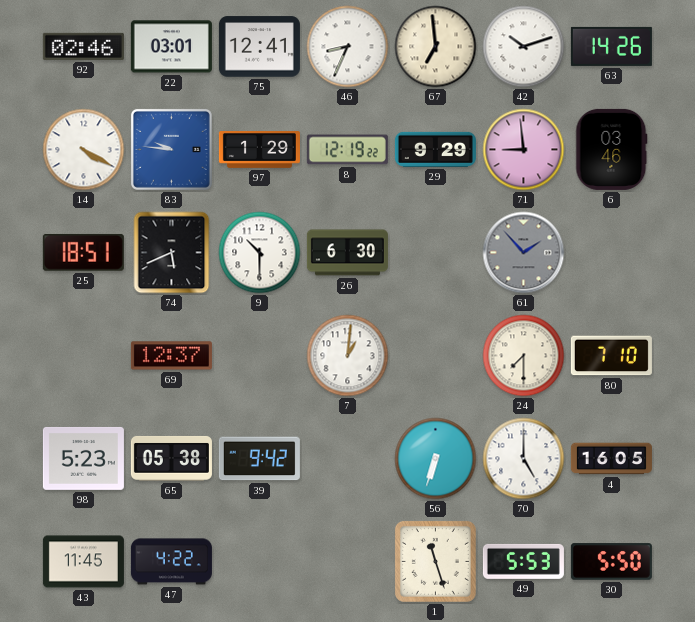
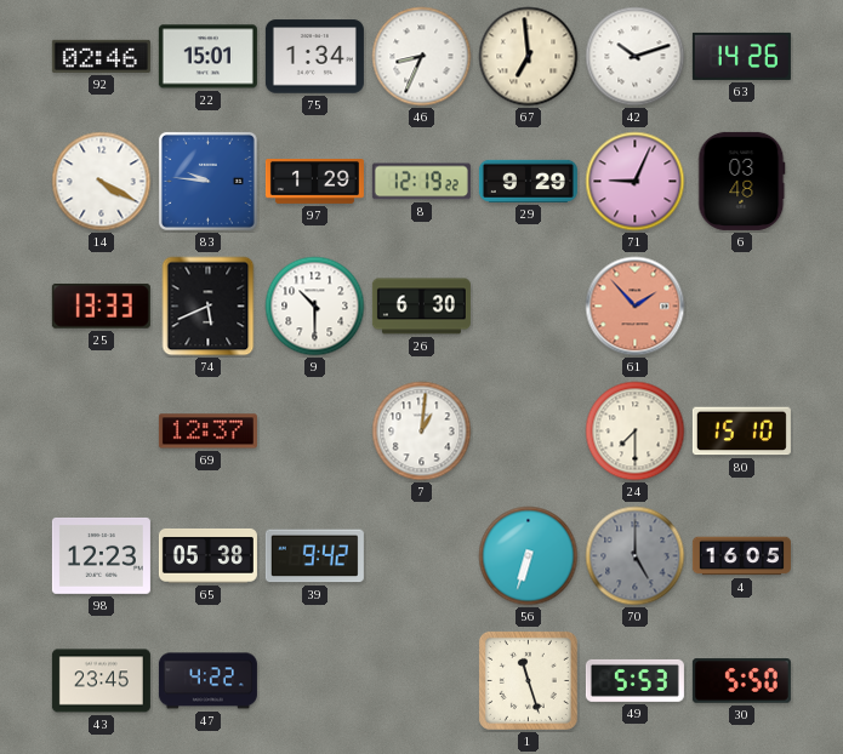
22: 03:01 -> 15:01 (207, 57)
75: 12:41 -> 1:34 (314, 57)
71: 8:59 -> 9:04 (636, 182)
6: 03:46 -> 03:48 (742, 181)
25: 18:51 -> 13:33 (101, 305)
61 dial: grey -> salmon (636, 307)
80: 7:10 -> 15:10 (741, 432)
98: 5:23 -> 12:23 (101, 555)
70 dial: white -> grey (636, 556)
43: 11:45 -> 23:45 (101, 681)
